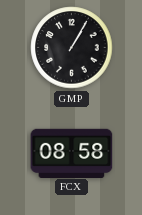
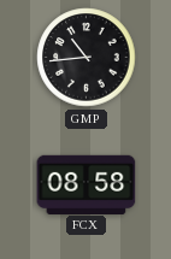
GMP: 1:05 -> 10:44 (87, 58)
